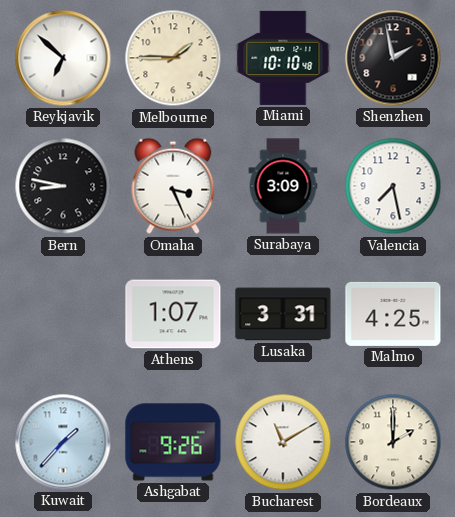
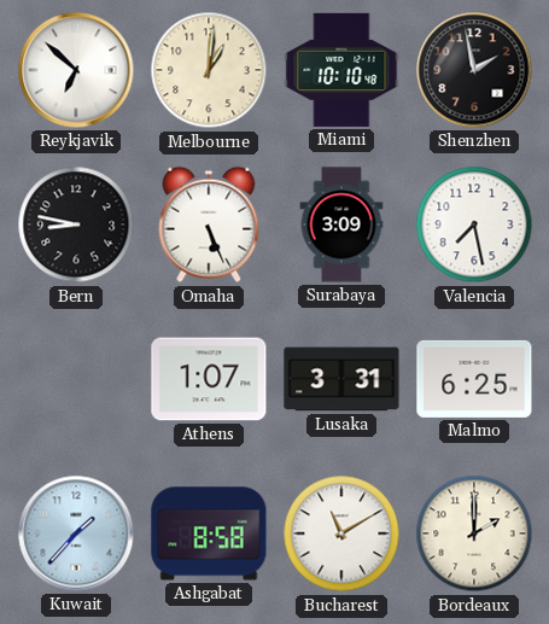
Melbourne: 1:45 -> 1:01 (209, 70)
Omaha: 3:26 -> 5:26 (209, 224)
Malmo: 4:25 -> 6:25 (474, 379)
Ashgabat: 9:26 -> 8:58 (209, 533)
